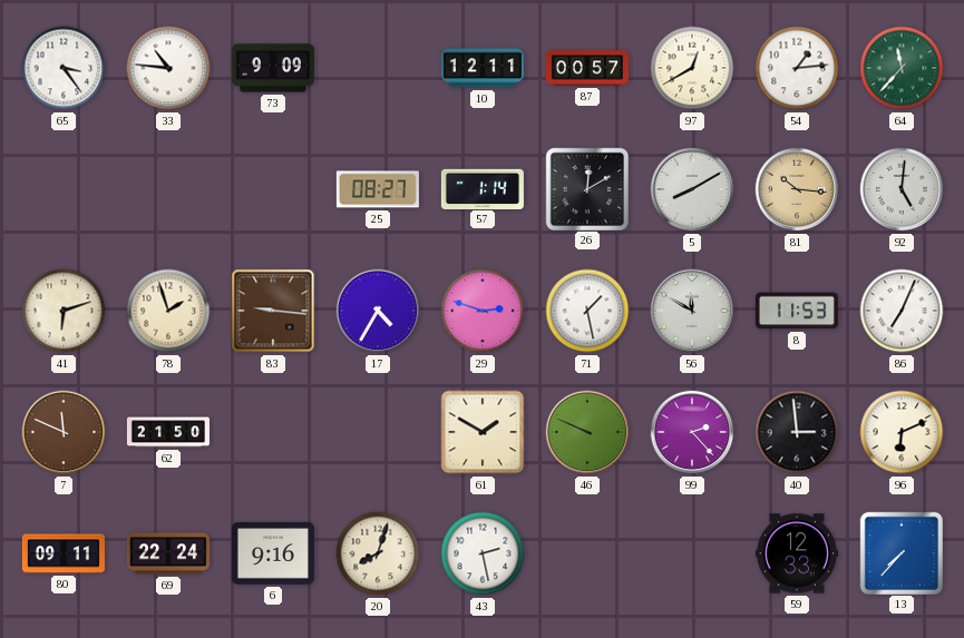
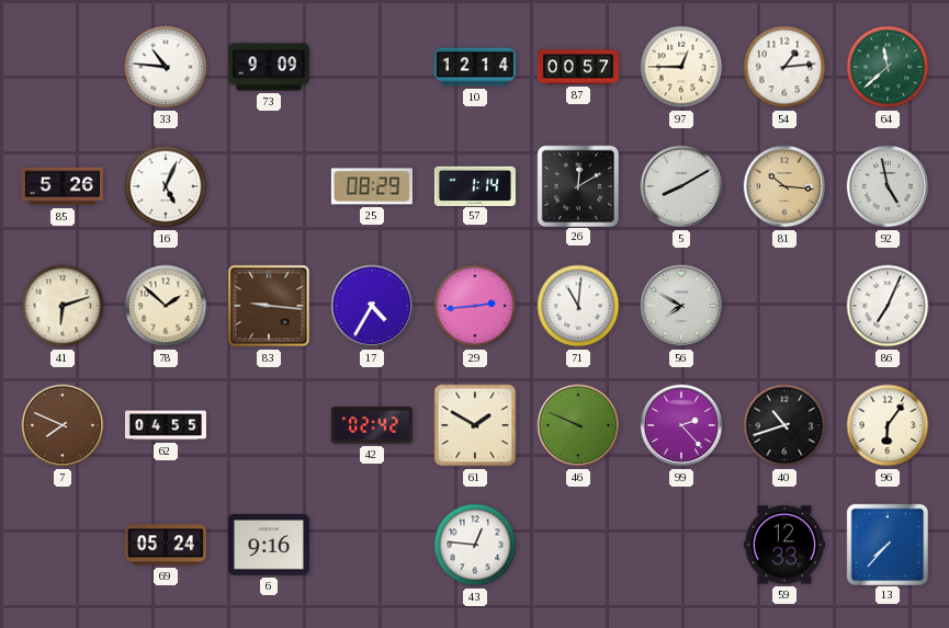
65: 3:24 -> none (64, 68)
10: 12:11 -> 12:14 (475, 67)
97: 12:40 -> 12:45 (681, 67)
64: 11:37 -> 11:38 (888, 67)
85: none -> 5:26 (63, 186)
16: none -> 5:04 (166, 186)
25: 08:27 -> 08:29 (372, 186)
92: 5:01 -> 4:58 (888, 186)
78: 1:57 -> 1:52 (166, 306)
29: 2:48 -> 2:44 (475, 306)
71: 1:28 -> 11:01 (578, 306)
56: 11:50 -> 7:50 (681, 306)
8: 11:53 -> none (797, 311)
7: 11:49 -> 7:49 (63, 425)
62: 21:50 -> 04:55 (166, 425)
42: none -> 02:42 (372, 425)
40: 2:59 -> 10:42 (784, 425)
96: 6:11 -> 6:06 (888, 425)
80: 09:11 -> none (64, 553)
69: 22:24 -> 05:24 (166, 545)
20: 8:03 -> none (378, 553)
43: 2:28 -> 12:46 (475, 545)
